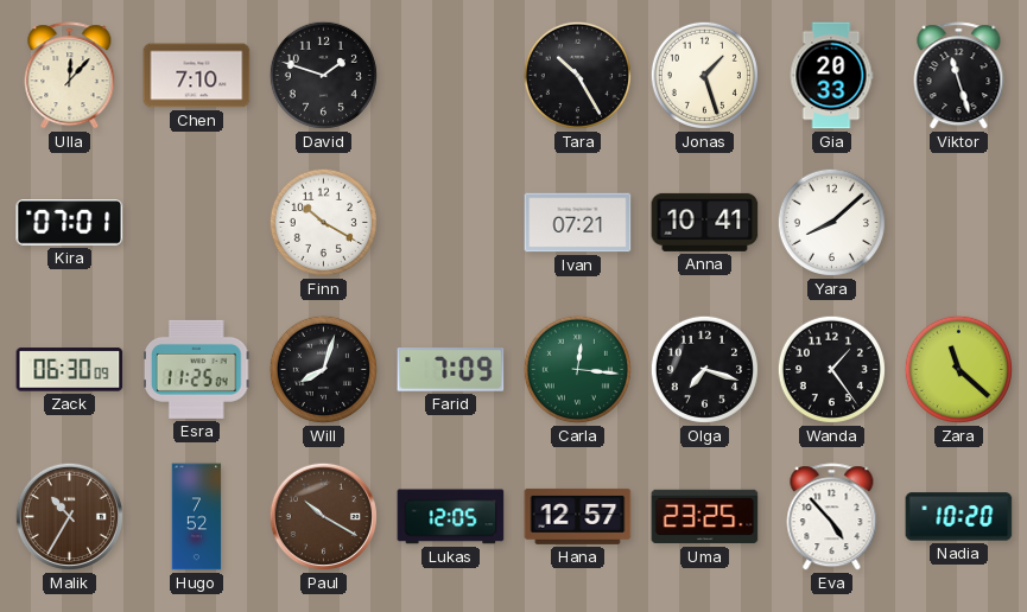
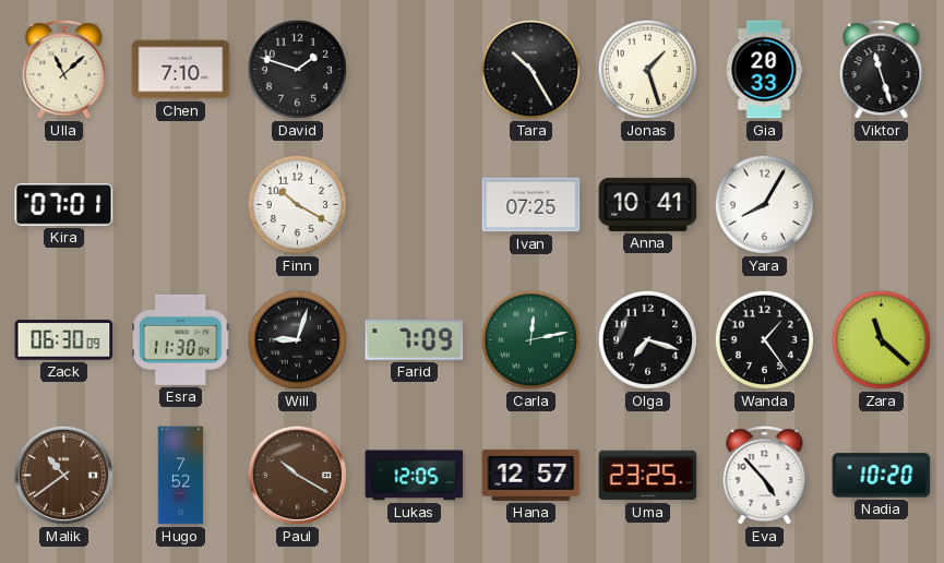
Ulla: 12:07 -> 11:08 (64, 70)
Ivan: 07:21 -> 07:25 (531, 205)
Yara: 8:08 -> 8:05 (764, 204)
Esra: 11:25 -> 11:30 (181, 339)
Will: 8:03 -> 9:03 (297, 339)
Carla: 12:16 -> 12:13 (530, 339)
Malik: 10:35 -> 10:39 (63, 475)
